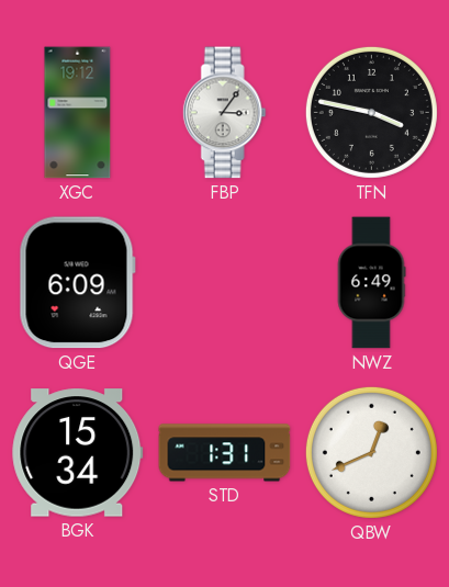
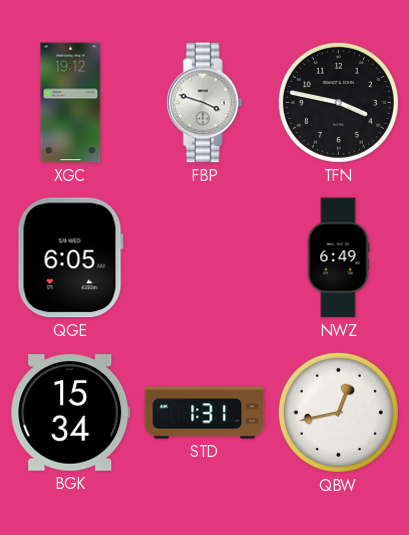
FBP: 3:06 -> 3:48 (204, 103)
QGE: 6:09 -> 6:05 (70, 258)
QBW: 12:41 -> 12:43 (338, 412)
